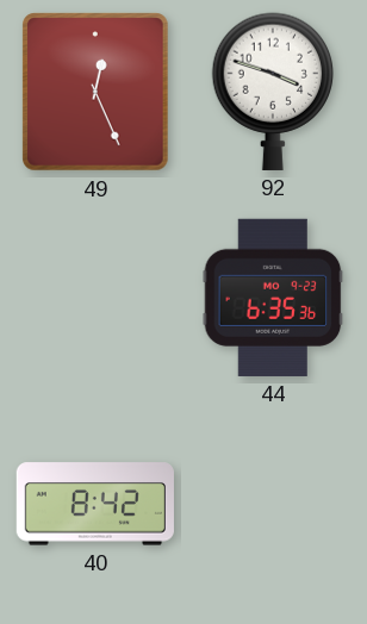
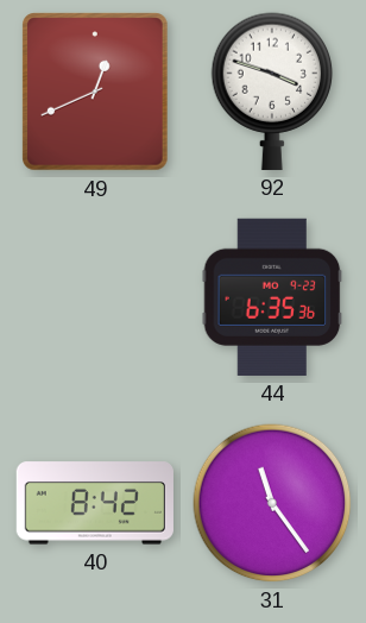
49: 12:26 -> 12:41 (95, 92)
31: none -> 11:24 (272, 503)
